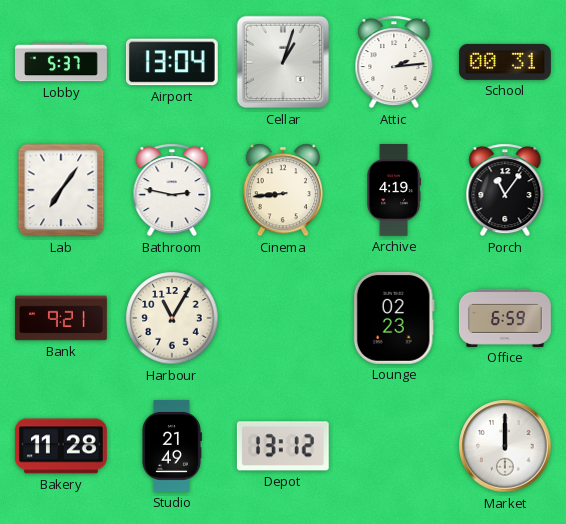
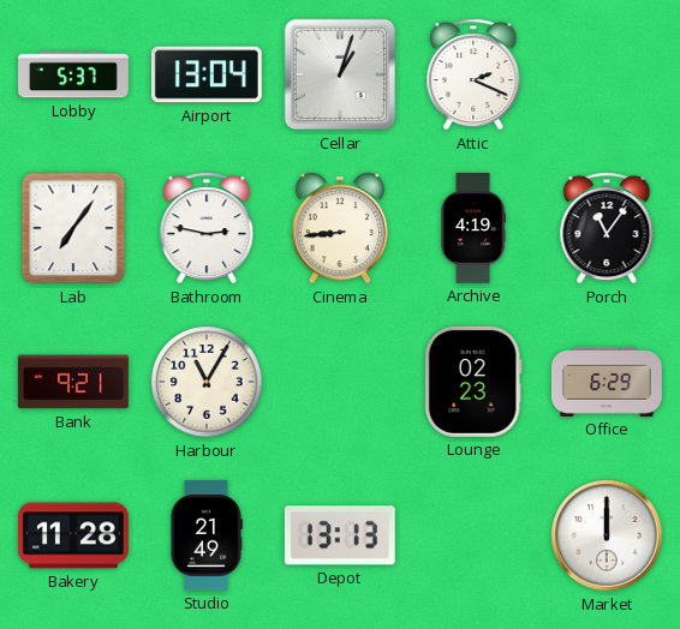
Attic: 2:14 -> 2:19 (473, 74)
School: 00:31 -> none (505, 62)
Office: 6:59 -> 6:29 (607, 382)
Depot: 13:12 -> 13:13 (340, 535)
